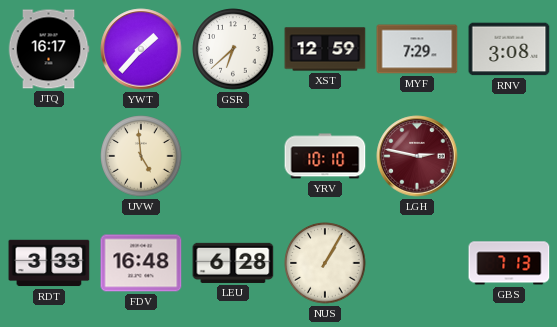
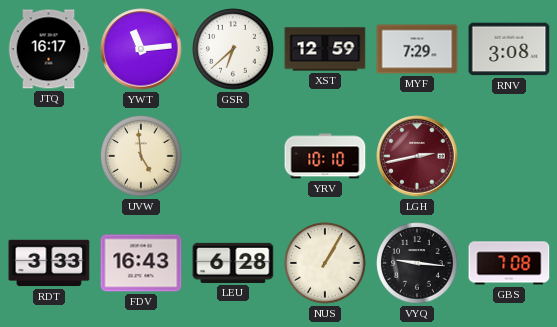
YWT: 1:37 -> 11:14 (141, 49)
LGH: 2:47 -> 2:43 (417, 156)
FDV: 16:48 -> 16:43 (141, 263)
VYQ: none -> 9:16 (417, 263)
GBS: 7:13 -> 7:08 (509, 263)
